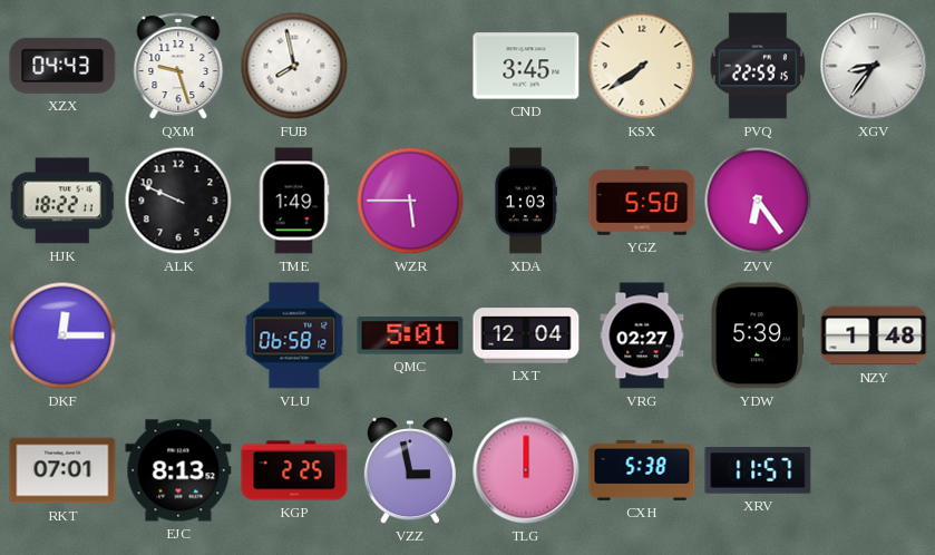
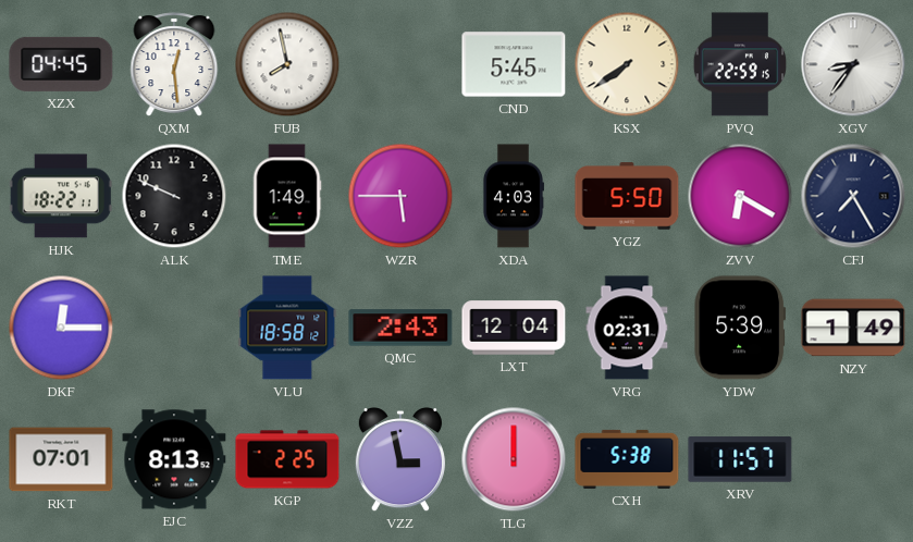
XZX: 04:43 -> 04:45 (61, 64)
QXM: 9:27 -> 12:29 (174, 64)
CND: 3:45 -> 5:45 (514, 64)
XDA: 1:03 -> 4:03 (513, 196)
ZVV: 6:24 -> 6:20 (740, 196)
CFJ: none -> 7:25 (853, 196)
VLU: 06:58 -> 18:58 (287, 328)
QMC: 5:01 -> 2:43 (400, 328)
VRG: 02:27 -> 02:31 (627, 328)
NZY: 1:48 -> 1:49 (853, 328)
